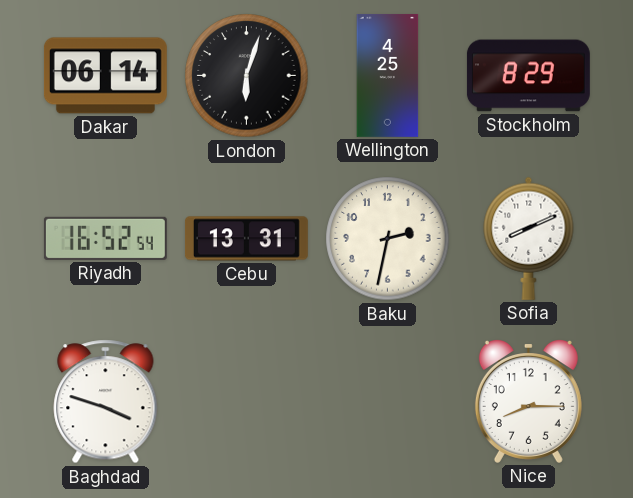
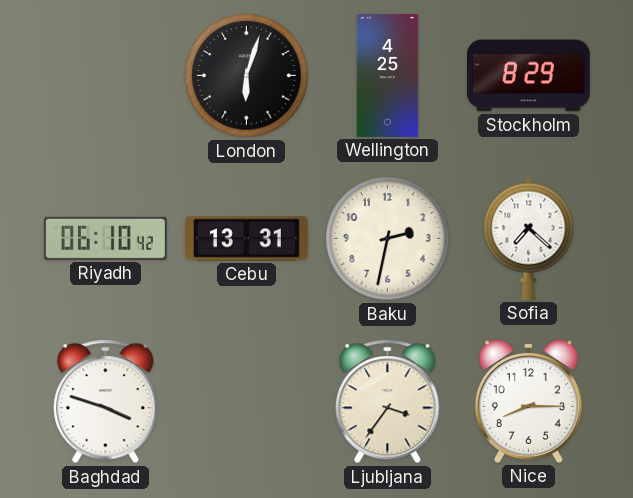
Dakar: 06:14 -> none (105, 76)
Riyadh: 16:52 -> 06:10 (105, 238)
Sofia: 8:11 -> 7:22 (529, 238)
Ljubljana: none -> 3:36 (388, 402)
